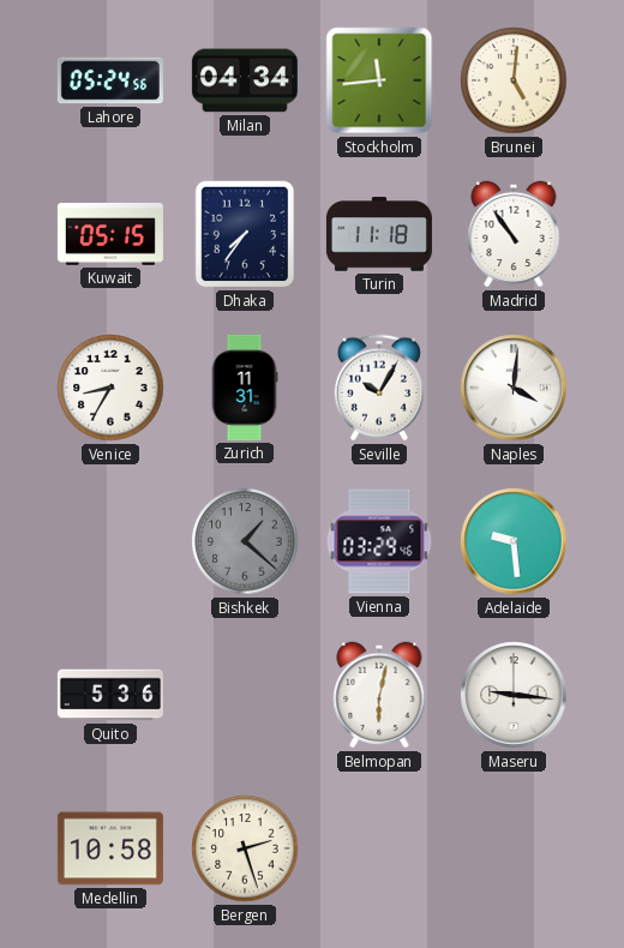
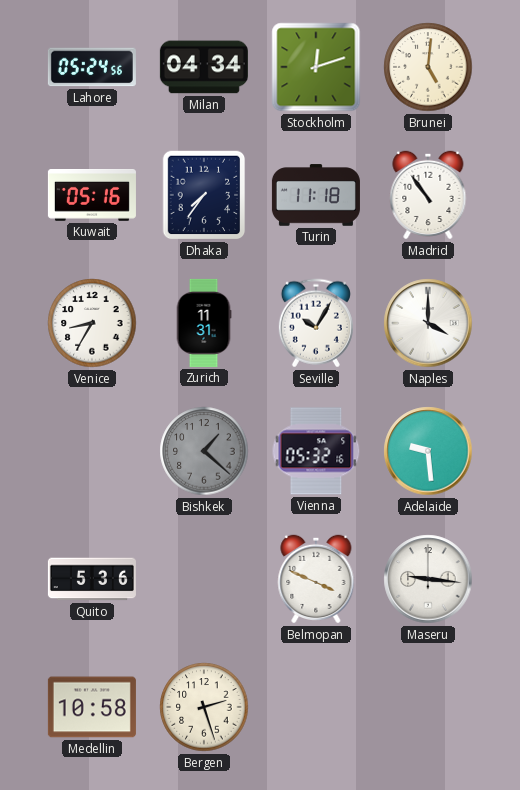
Stockholm: 11:44 -> 12:12 (316, 67)
Kuwait: 05:15 -> 05:16 (92, 196)
Naples: 4:01 -> 4:00 (428, 323)
Vienna: 03:29 -> 05:32 (316, 451)
Belmopan: 6:02 -> 3:49 (316, 579)
